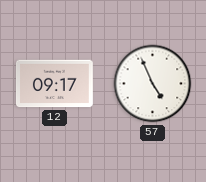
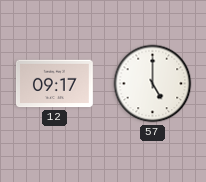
57: 4:56 -> 5:00 (153, 84)
